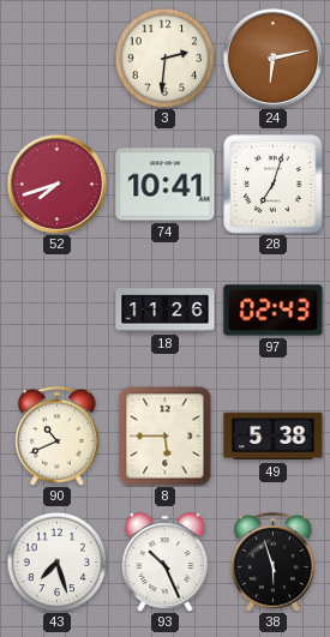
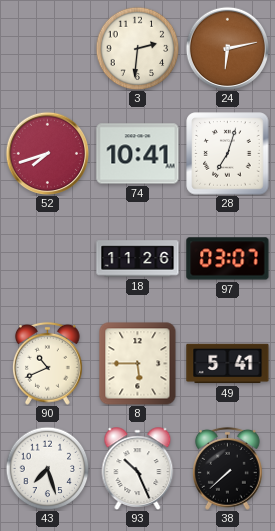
97: 02:43 -> 03:07 (228, 259)
49: 5:38 -> 5:41 (228, 364)
38: 5:57 -> 7:38 (228, 468)
